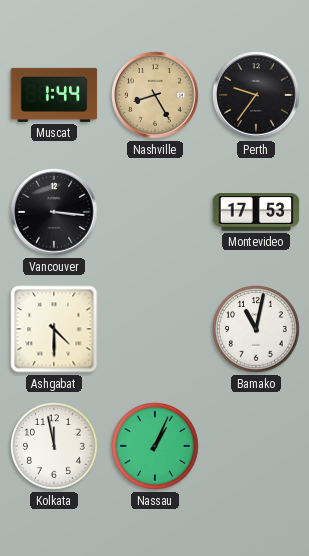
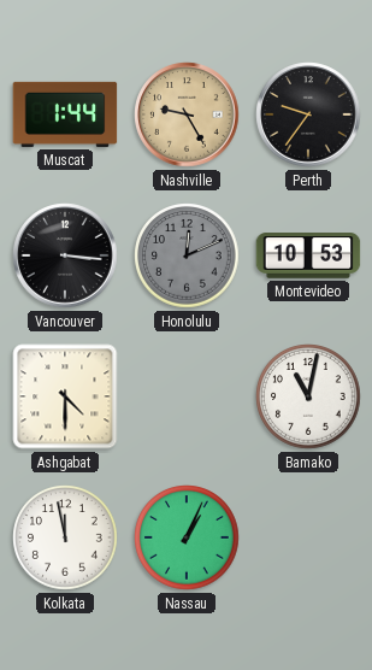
Nashville: 8:25 -> 9:25 (187, 114)
Honolulu: none -> 12:11 (187, 255)
Montevideo: 17:53 -> 10:53 (308, 255)
